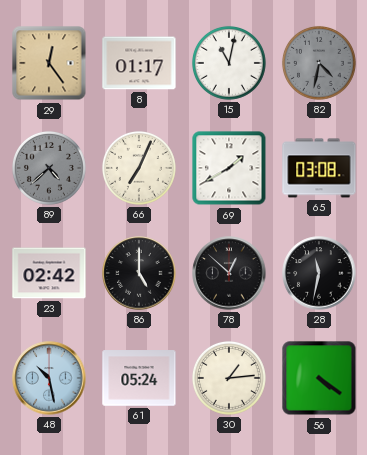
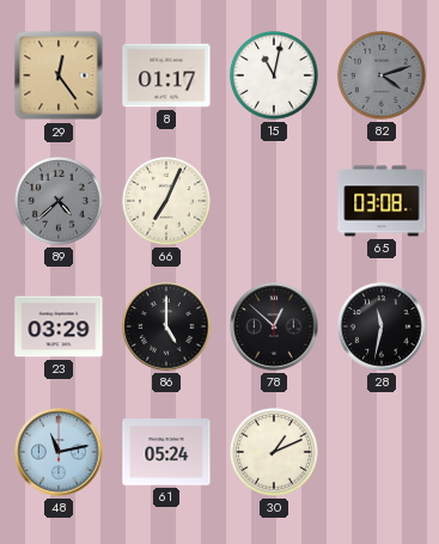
82: 4:32 -> 4:12 (382, 75)
69: 1:40 -> none (229, 168)
23: 02:42 -> 03:29 (59, 326)
48: 10:28 -> 11:13 (59, 452)
30: 1:14 -> 1:11 (274, 452)
56: 4:21 -> none (319, 378)
